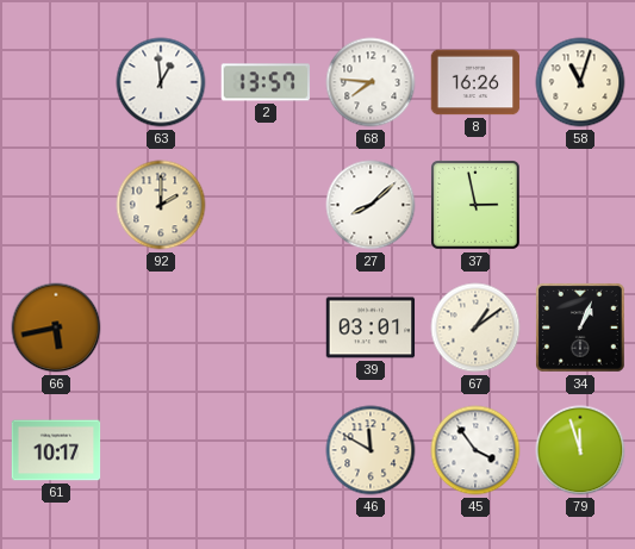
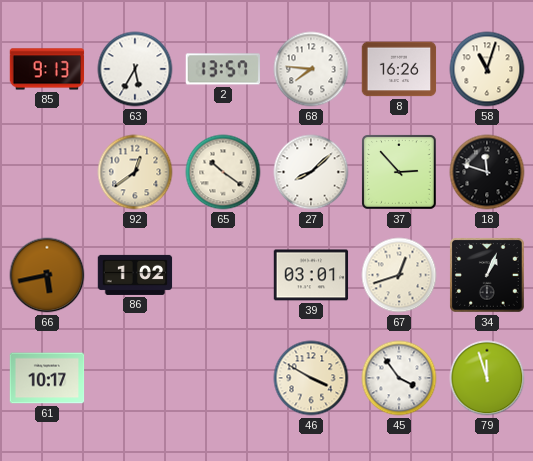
85: none -> 9:13 (47, 69)
63: 12:59 -> 5:35 (135, 69)
92: 2:00 -> 12:39 (135, 172)
65: none -> 10:21 (223, 172)
37: 2:58 -> 2:53 (399, 172)
18: none -> 11:48 (487, 172)
86: none -> 1:02 (135, 275)
67: 1:09 -> 12:42 (399, 275)
46: 11:50 -> 3:50 (311, 378)
